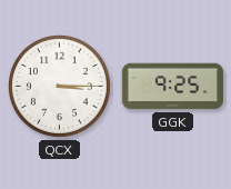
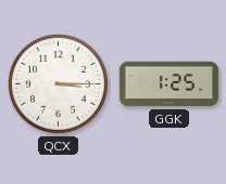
GGK: 9:25 -> 1:25 (169, 84)
